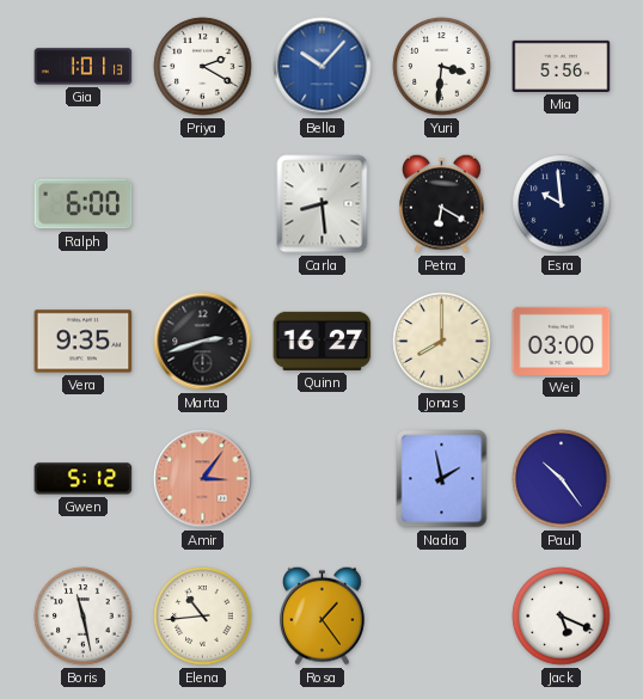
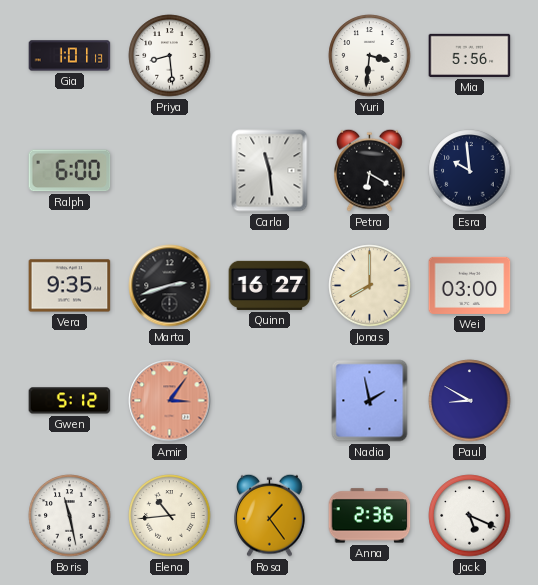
Priya: 2:20 -> 8:29 (170, 56)
Bella: 10:07 -> none (323, 67)
Carla: 8:29 -> 11:29 (270, 171)
Paul: 10:24 -> 8:50 (470, 401)
Anna: none -> 2:36 (370, 516)
